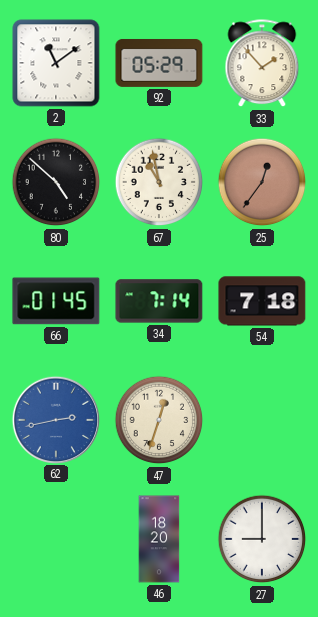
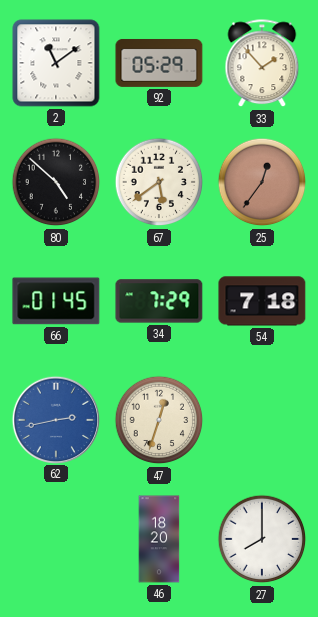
67: 10:58 -> 5:39 (159, 182)
34: 7:14 -> 7:29 (159, 301)
27: 9:00 -> 8:00 (262, 539)
